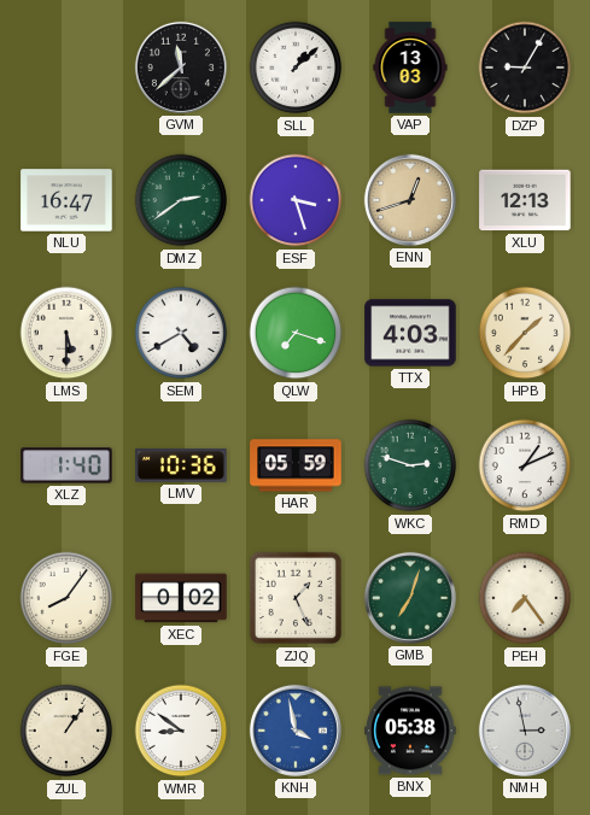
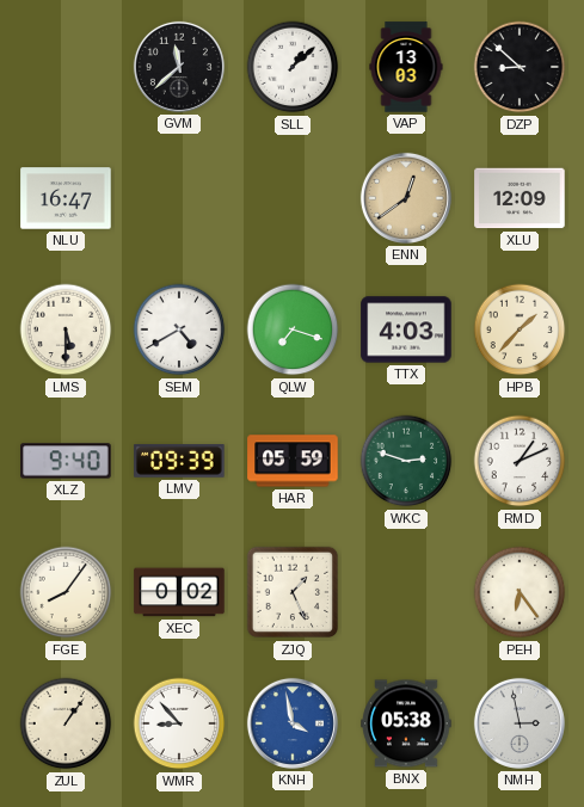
DZP: 9:05 -> 8:52 (520, 67)
DMZ: 2:39 -> none (181, 200)
ESF: 3:27 -> none (296, 200)
ENN: 12:42 -> 12:39 (406, 198)
XLU: 12:13 -> 12:09 (520, 198)
XLZ: 1:40 -> 9:40 (66, 461)
LMV: 10:36 -> 09:39 (179, 462)
GMB: 7:03 -> none (410, 598)
PEH: 7:24 -> 6:24 (520, 592)
WMR: 8:51 -> 8:53 (179, 723)
